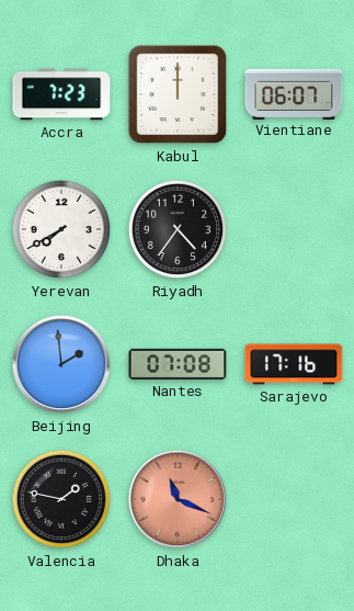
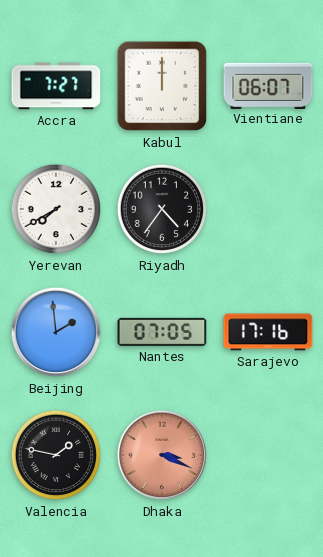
Accra: 7:23 -> 7:27 (56, 86)
Nantes: 07:08 -> 07:05 (162, 332)
Dhaka: 11:19 -> 3:19 (162, 455)
